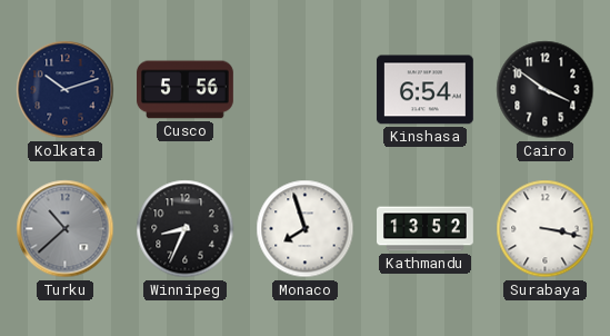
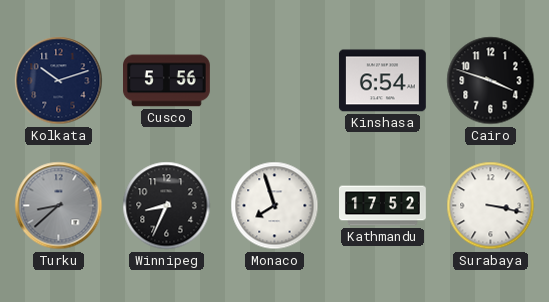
Cairo: 3:51 -> 3:48 (491, 81)
Turku: 10:38 -> 8:38 (59, 206)
Kathmandu: 13:52 -> 17:52 (383, 206)
